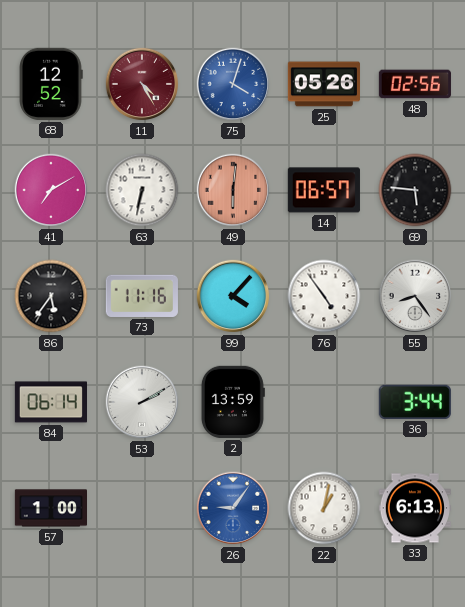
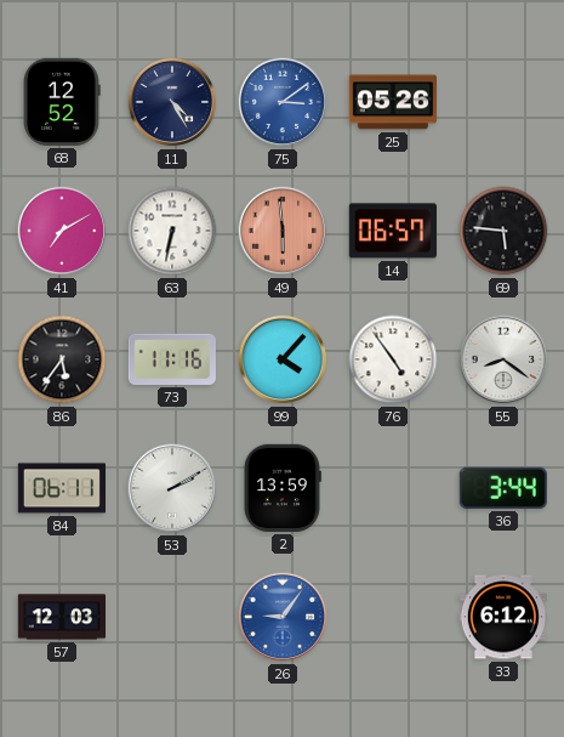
11 dial: burgundy -> navy (172, 102)
75: 4:03 -> 3:09 (283, 102)
48: 02:56 -> none (415, 84)
49: 6:01 -> 5:59 (283, 231)
55: 8:24 -> 8:21 (503, 359)
84: 06:14 -> 06:11 (61, 488)
57: 1:00 -> 12:03 (61, 617)
22: 1:02 -> none (324, 508)
33: 6:13 -> 6:12 (503, 617)
